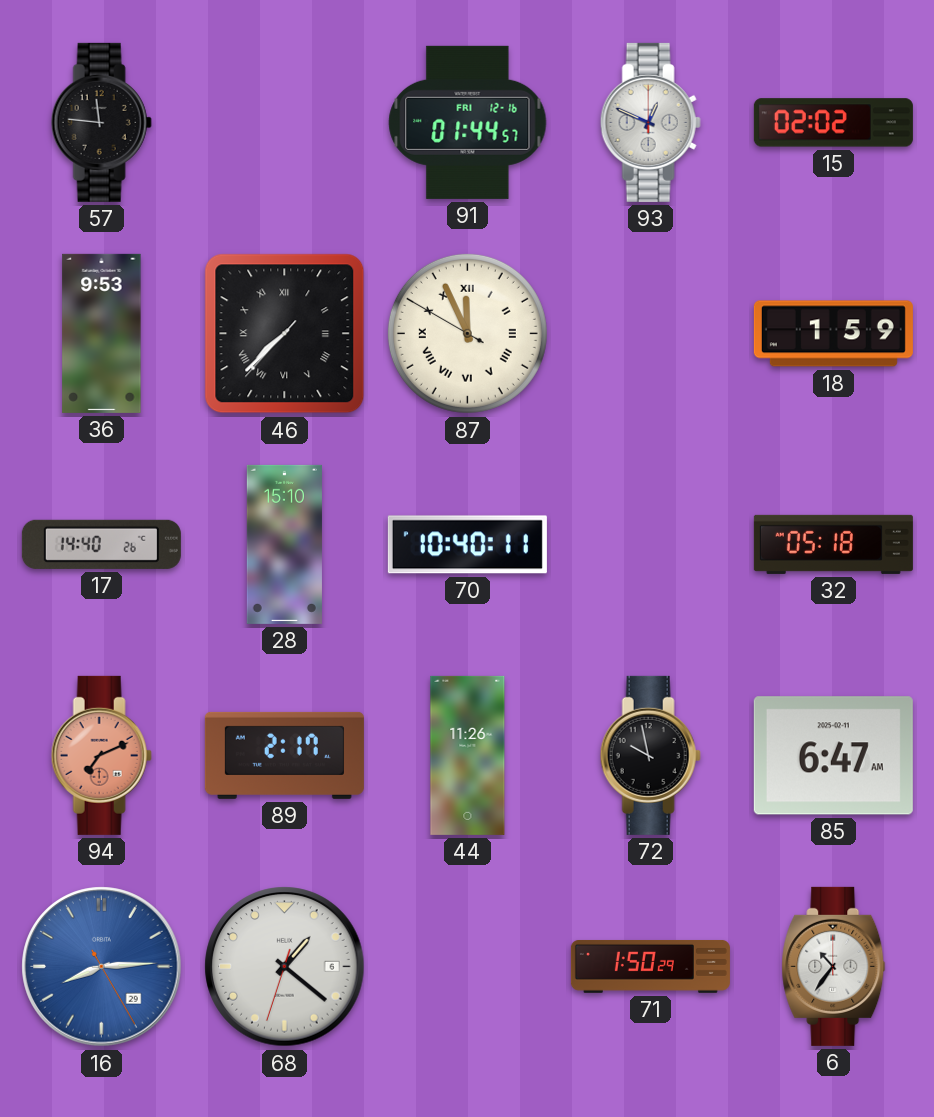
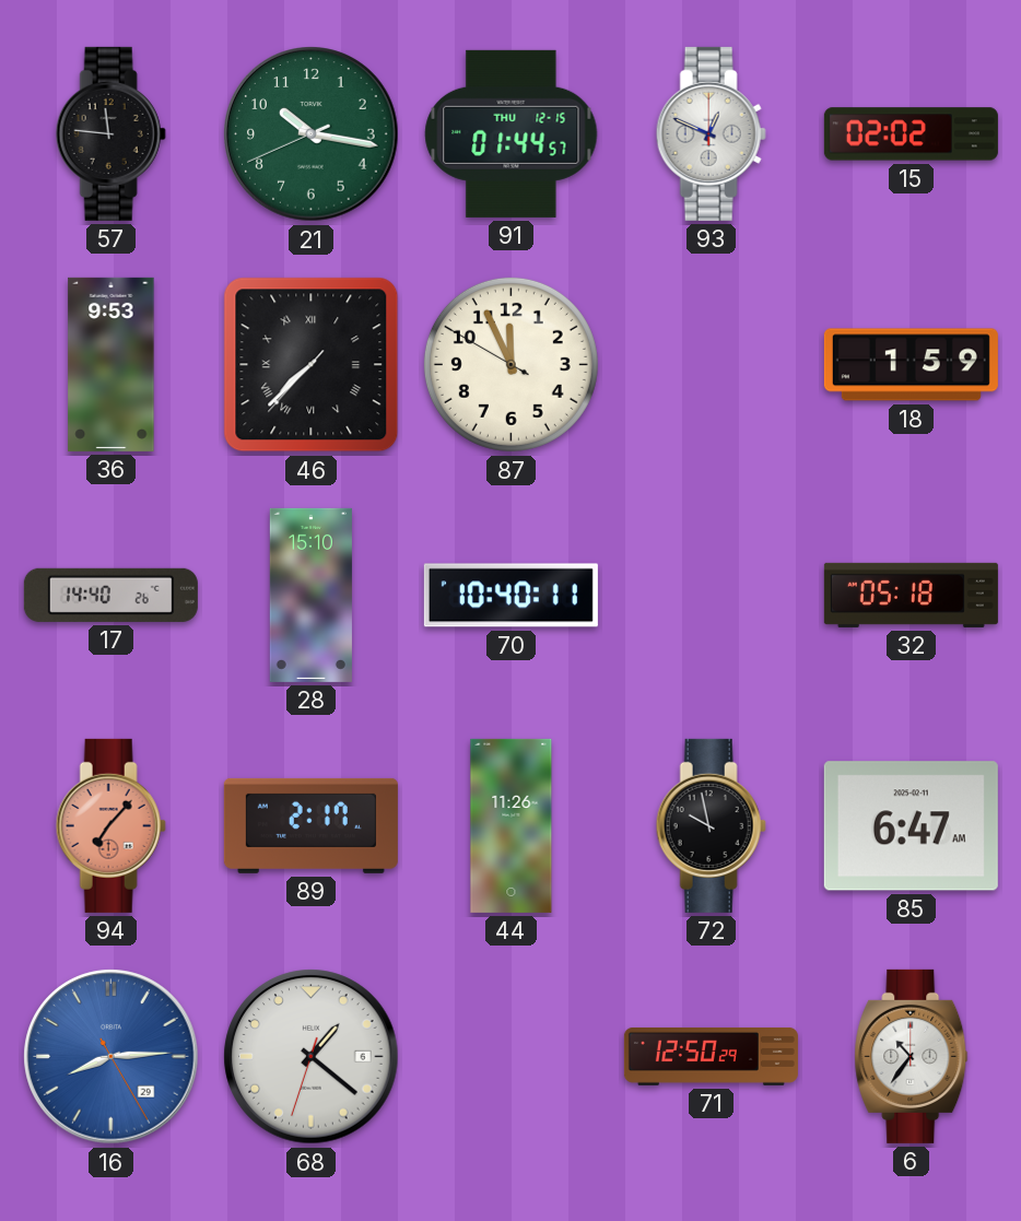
21: none -> 10:16 (312, 134)
91 date: FRI 12-16 -> THU 12-15 (512, 133)
87 numerals: Roman -> Arabic (510, 364)
94: 7:11 -> 7:07 (110, 825)
71: 1:50 -> 12:50 (711, 1056)
